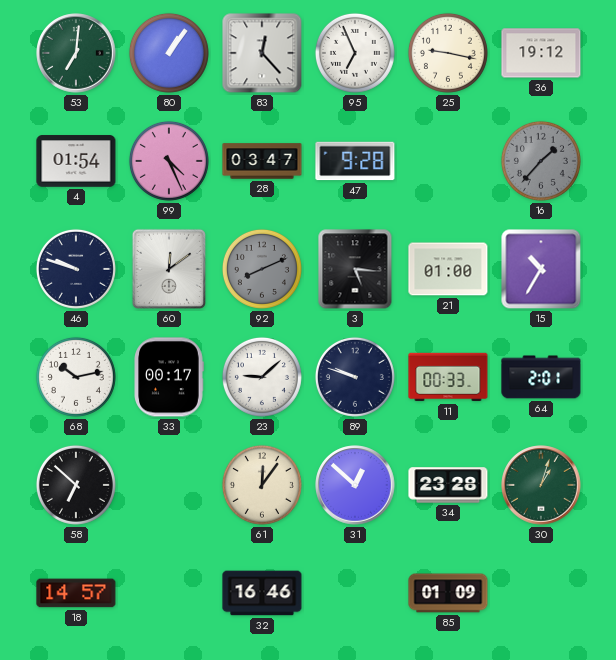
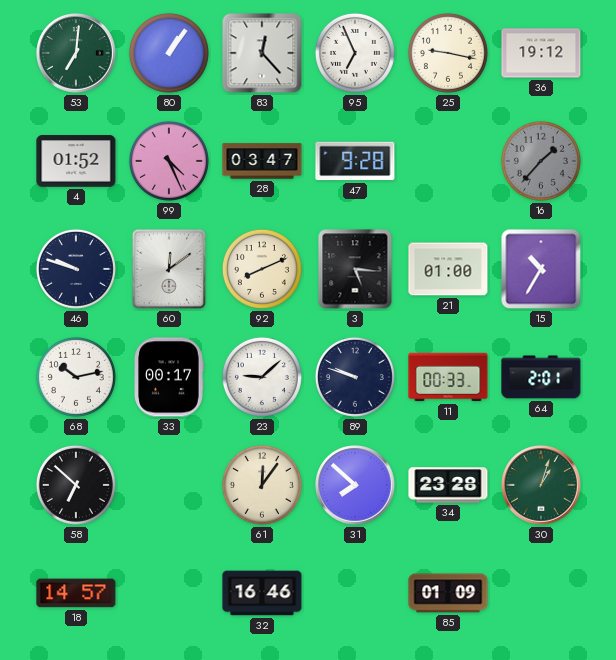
4: 01:54 -> 01:52 (76, 161)
92 dial: grey -> cream (262, 269)
31: 12:52 -> 7:52 (355, 485)
